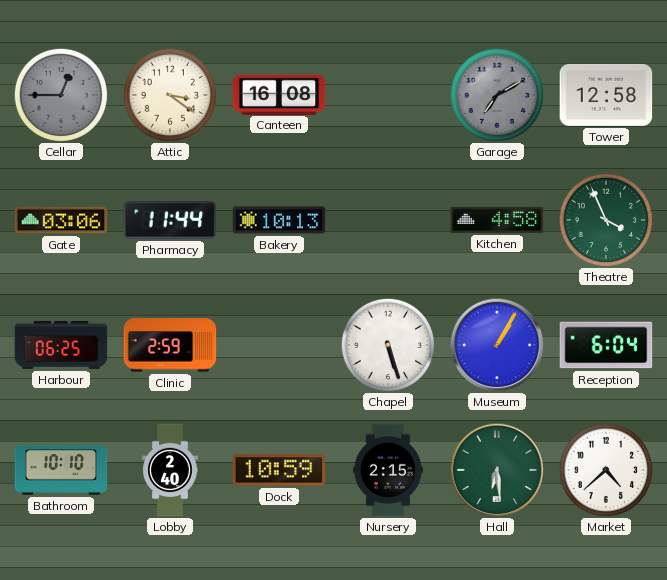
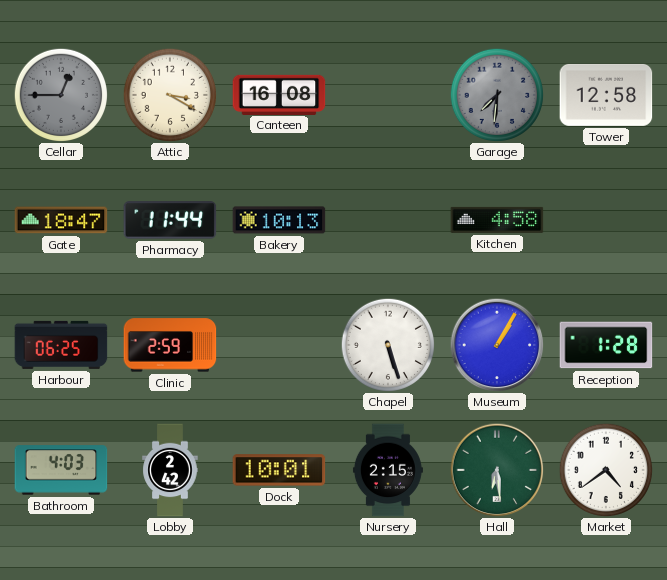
Attic: 3:21 -> 3:20 (169, 94)
Garage: 7:10 -> 7:31 (496, 94)
Gate: 03:06 -> 18:47 (61, 220)
Theatre: 3:56 -> none (605, 219)
Reception: 6:04 -> 1:28 (606, 345)
Bathroom: 10:10 -> 4:03 (61, 470)
Lobby: 2:40 -> 2:42 (170, 470)
Dock: 10:59 -> 10:01 (279, 470)
Market: 4:38 -> 4:39 (605, 469)
